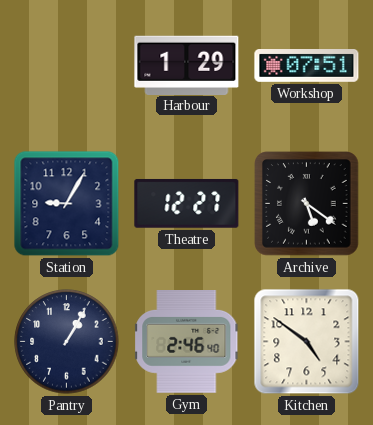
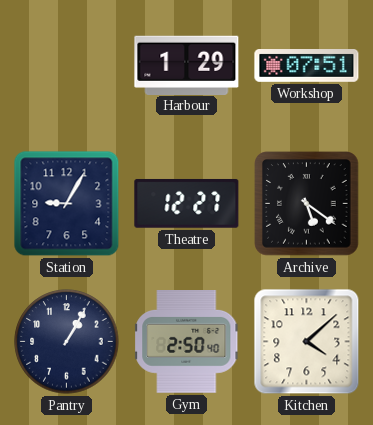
Gym: 2:46 -> 2:50 (187, 342)
Kitchen: 4:51 -> 4:08 (307, 342)
